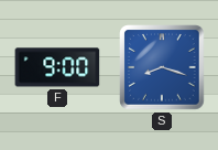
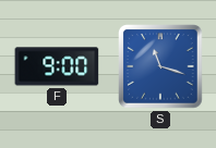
S: 8:18 -> 11:18 (160, 66)
